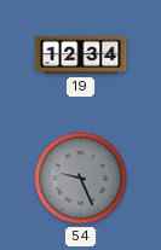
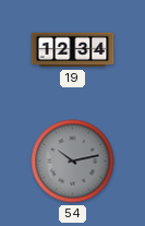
54: 9:26 -> 10:13 (73, 162)
